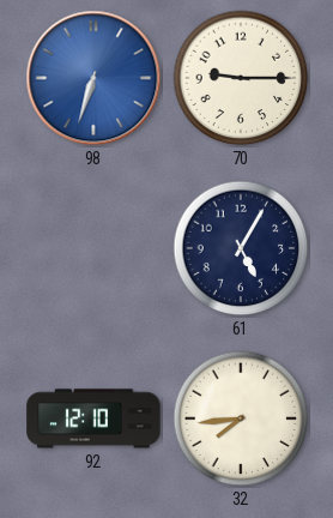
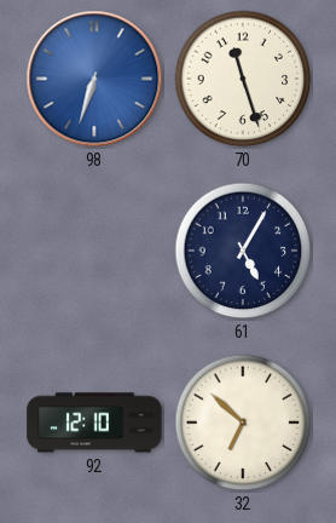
70: 9:15 -> 11:27 (243, 79)
32: 7:44 -> 6:52 (243, 423)
